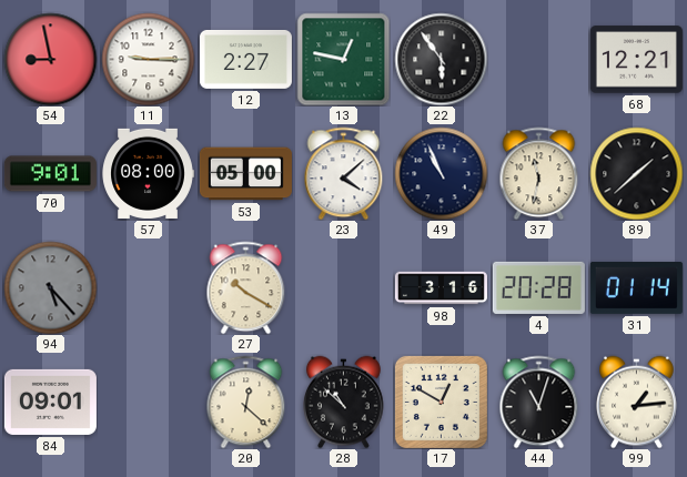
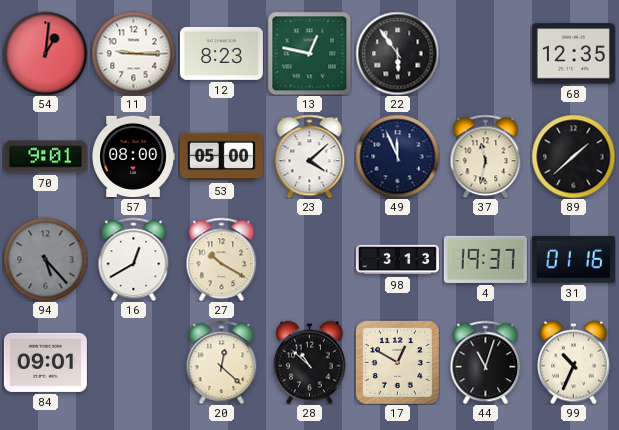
54: 8:58 -> 1:01 (45, 53)
12: 2:27 -> 8:23 (221, 53)
68: 12:21 -> 12:35 (573, 54)
49: 10:56 -> 11:56 (397, 156)
16: none -> 12:40 (134, 259)
98: 3:16 -> 3:13 (397, 260)
4: 20:28 -> 19:37 (485, 259)
31: 01:14 -> 01:16 (573, 259)
99: 1:14 -> 10:34 (574, 362)
